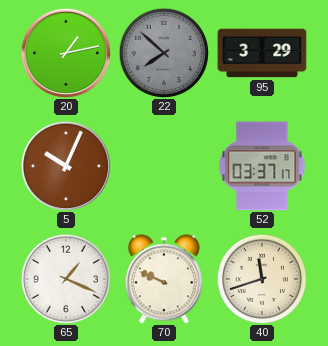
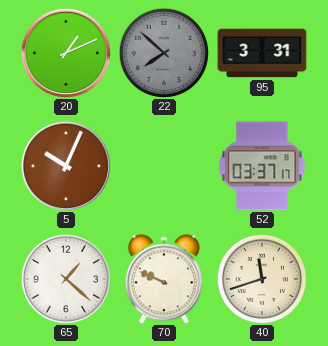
20: 1:13 -> 1:11 (65, 52)
95: 3:29 -> 3:31 (262, 53)
65: 1:19 -> 1:22 (65, 278)
